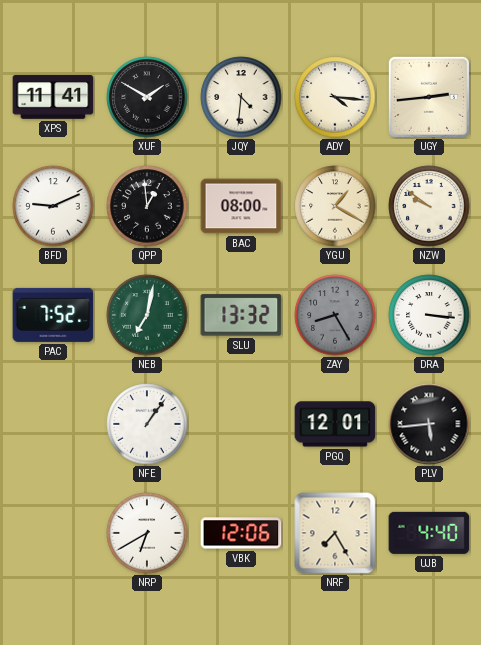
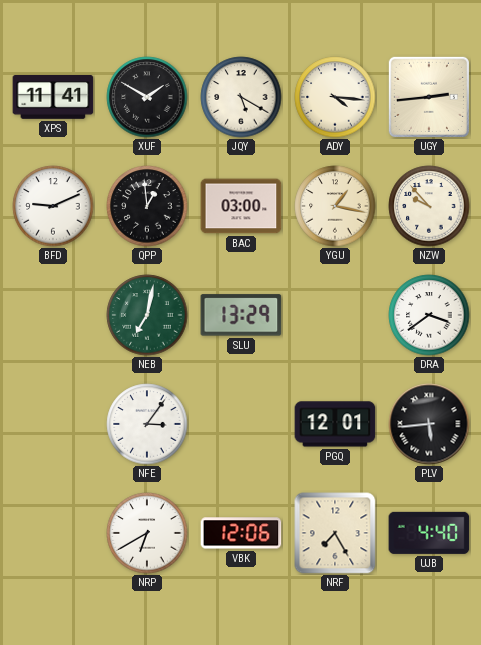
JQY: 4:31 -> 5:20 (241, 97)
BAC: 08:00 -> 03:00 (241, 206)
YGU: 1:20 -> 1:17 (335, 206)
NZW: 9:51 -> 9:53 (429, 206)
PAC: 7:52 -> none (53, 315)
SLU: 13:32 -> 13:29 (241, 315)
ZAY: 8:25 -> none (335, 315)
DRA: 3:16 -> 3:39 (429, 315)
NFE: 1:06 -> 3:06 (147, 424)
